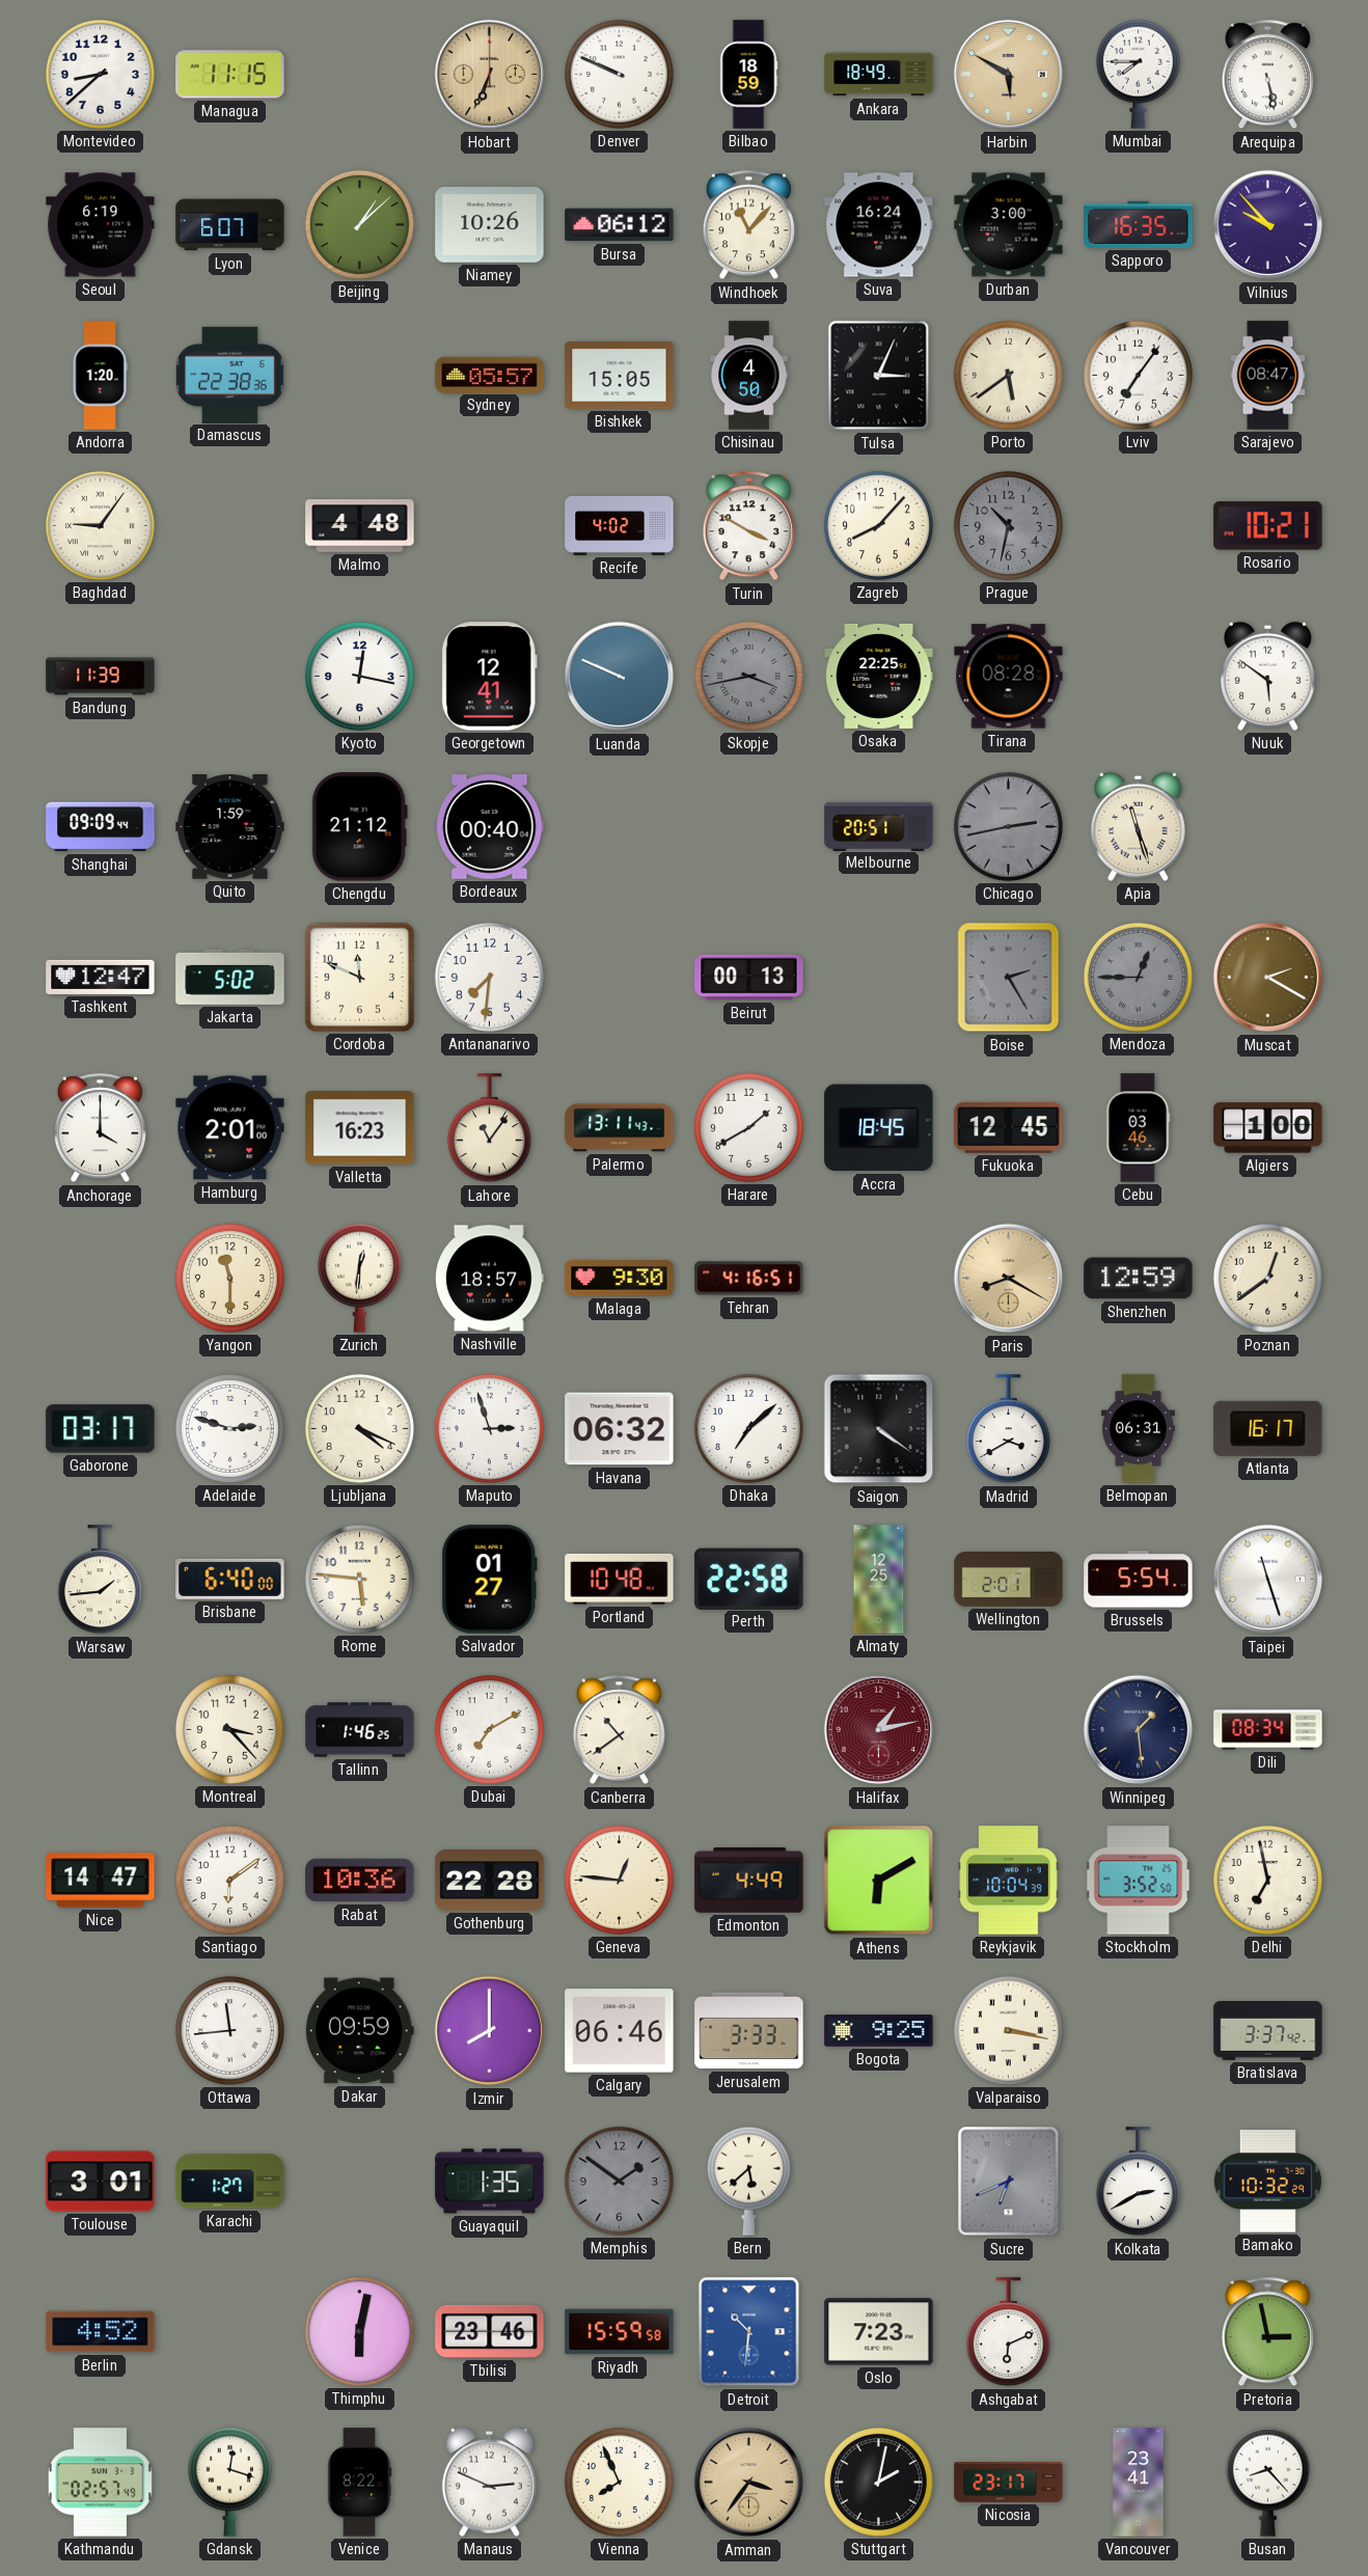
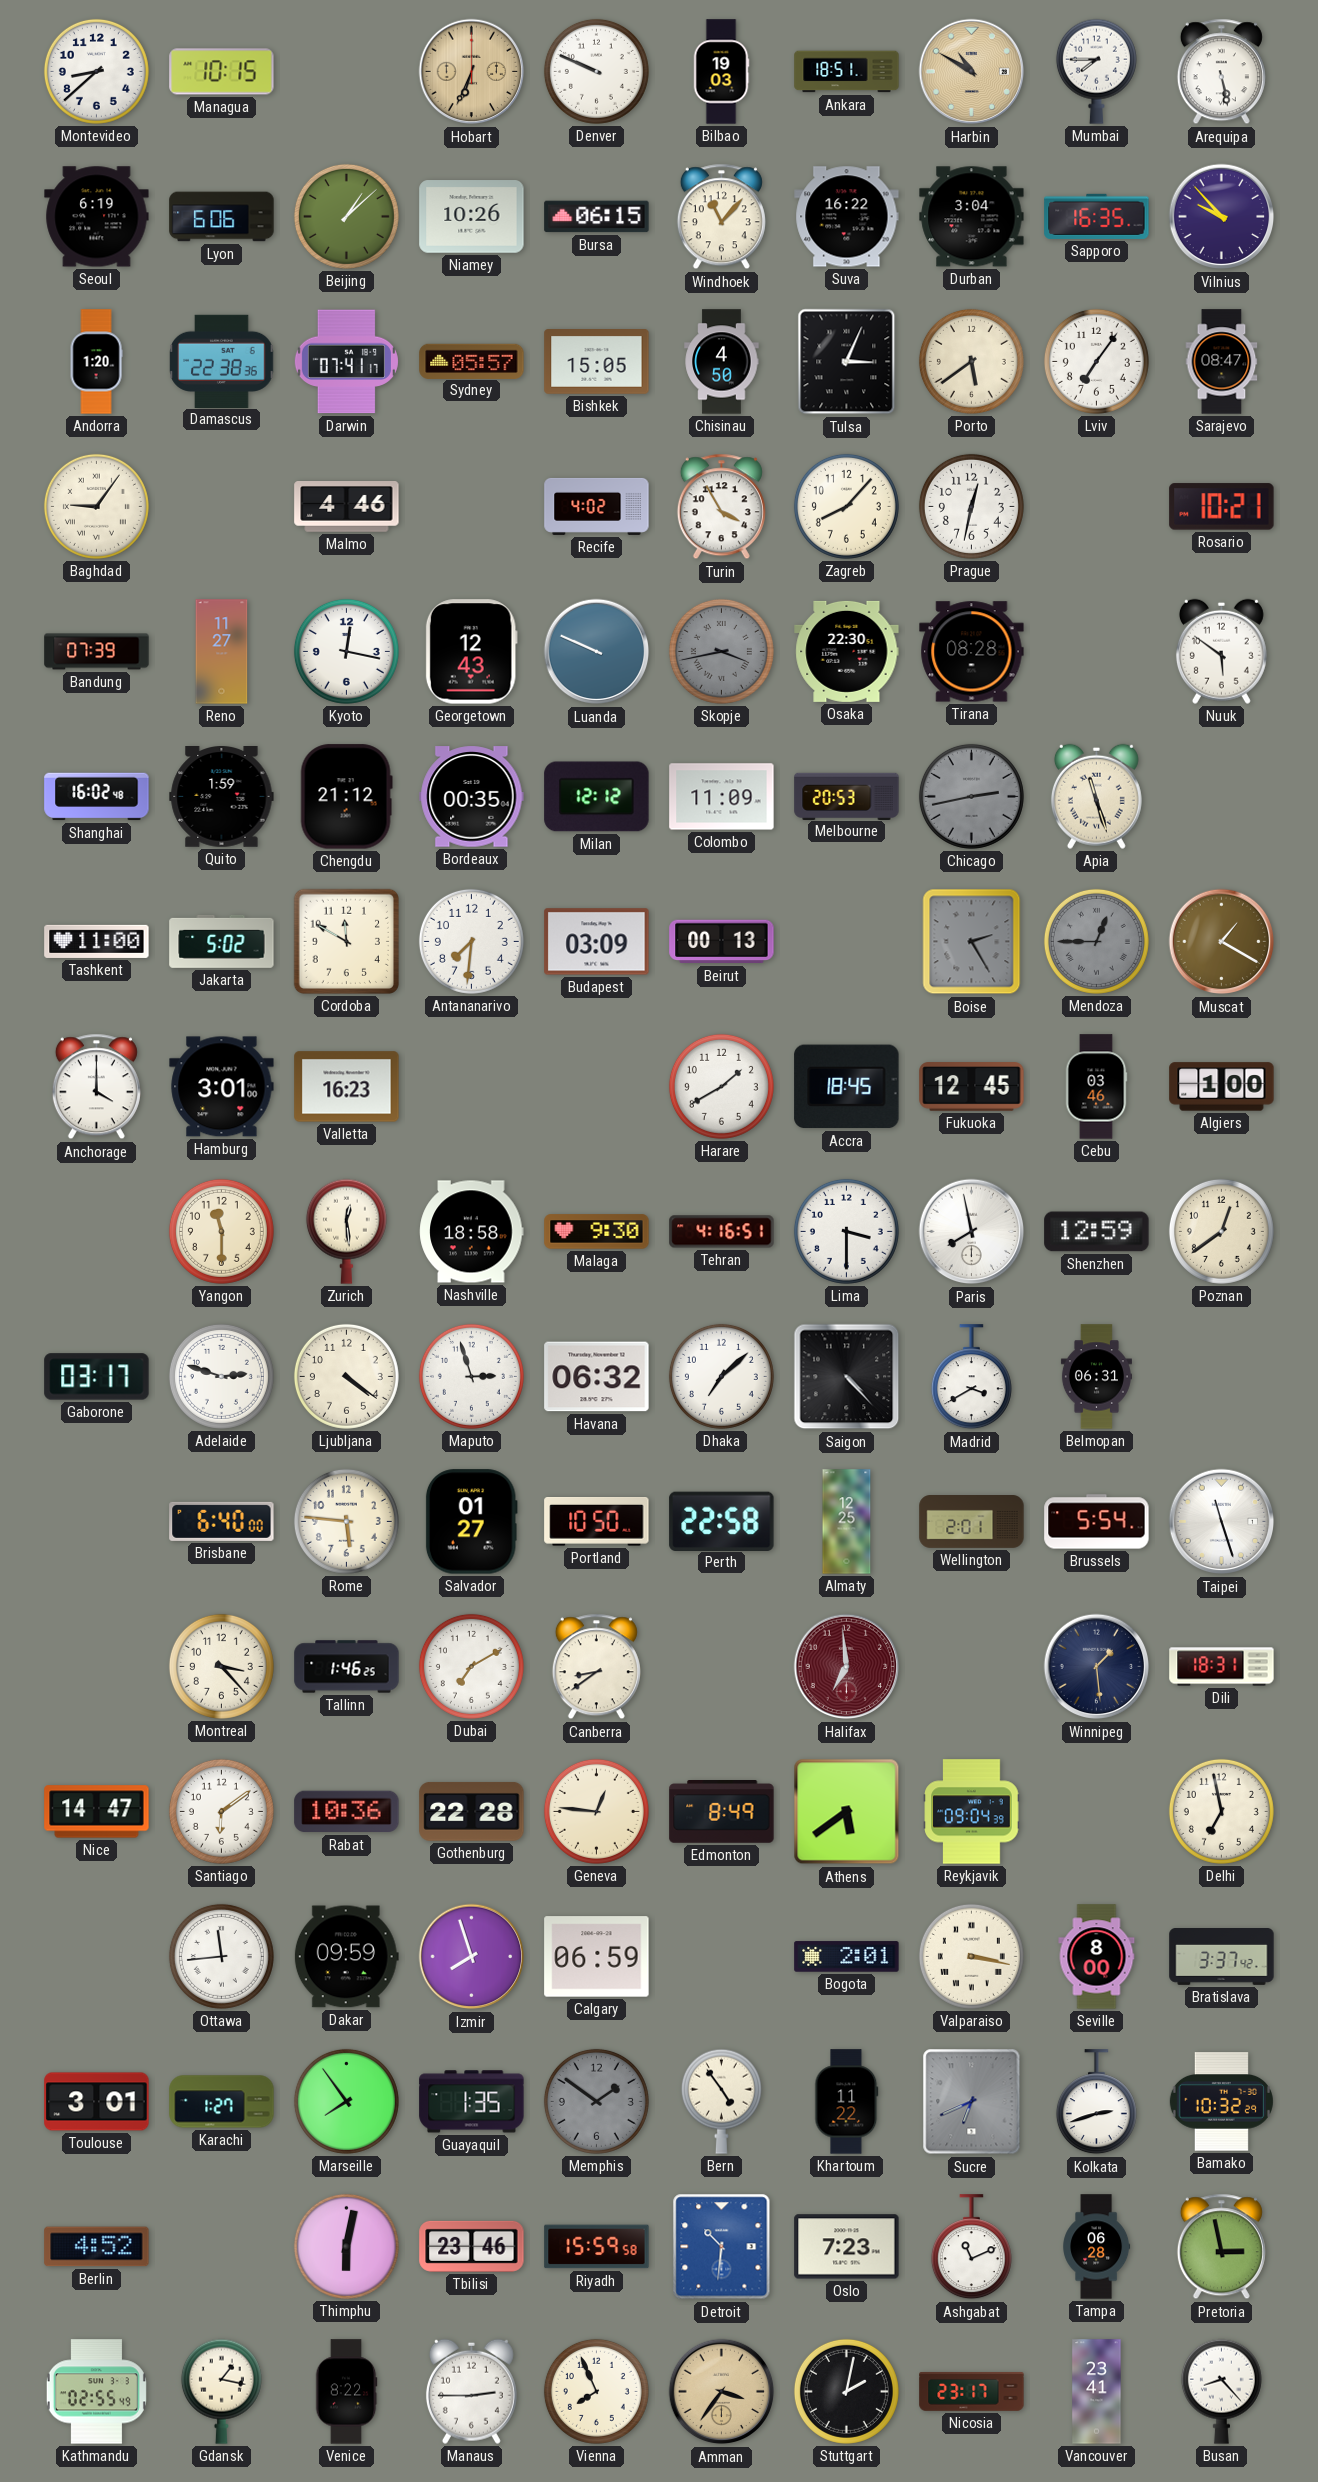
Managua: 11:15 -> 10:15 (222, 72)
Bilbao: 18:59 -> 19:03 (721, 72)
Ankara: 18:49 -> 18:51 (847, 72)
Harbin: 5:50 -> 10:50 (972, 72)
Lyon: 6:07 -> 6:06 (222, 217)
Bursa: 06:12 -> 06:15 (597, 217)
Suva: 16:24 -> 16:22 (847, 217)
Durban: 3:00 -> 3:04 (972, 217)
Darwin: none -> 07:41 (346, 362)
Malmo: 4:48 -> 4:46 (347, 507)
Turin: 3:50 -> 3:55 (721, 507)
Prague: 10:32 -> 12:32 (971, 506)
Prague dial: grey -> white (971, 506)
Bandung: 11:39 -> 07:39 (97, 652)
Reno: none -> 11:27 (222, 652)
Georgetown: 12:41 -> 12:43 (471, 652)
Osaka: 22:25 -> 22:30 (847, 651)
Shanghai: 09:09 -> 16:02 (97, 797)
Bordeaux: 00:40 -> 00:35 (472, 797)
Milan: none -> 12:12 (597, 797)
Colombo: none -> 11:09 (722, 797)
Melbourne: 20:51 -> 20:53 (847, 796)
Tashkent: 12:47 -> 11:00 (97, 941)
Cordoba: 11:49 -> 11:50 (346, 941)
Budapest: none -> 03:09 (597, 942)
Muscat: 2:20 -> 1:20 (1222, 942)
Hamburg: 2:01 -> 3:01 (222, 1087)
Lahore: 11:06 -> none (489, 1128)
Palermo: 13:11 -> none (620, 1128)
Zurich: 12:31 -> 12:29 (346, 1231)
Nashville: 18:57 -> 18:58 (472, 1232)
Lima: none -> 3:30 (846, 1231)
Paris: 8:20 -> 7:58 (972, 1232)
Paris dial: champagne -> white (972, 1232)
Ljubljana: 4:19 -> 4:21 (346, 1376)
Saigon: 4:21 -> 4:23 (847, 1377)
Atlanta: 16:17 -> none (1268, 1428)
Warsaw: 1:44 -> none (100, 1580)
Portland: 10:48 -> 10:50 (597, 1522)
Canberra: 10:39 -> 8:39 (596, 1667)
Halifax: 1:13 -> 6:59 (847, 1667)
Dili: 08:34 -> 18:31 (1222, 1667)
Edmonton: 4:49 -> 8:49 (722, 1812)
Athens: 6:10 -> 5:39 (847, 1812)
Reykjavik: 10:04 -> 09:04 (972, 1812)
Stockholm: 3:52 -> none (1139, 1881)
Izmir: 8:00 -> 7:57 (472, 1957)
Calgary: 06:46 -> 06:59 (597, 1957)
Jerusalem: 3:33 -> none (749, 2031)
Bogota: 9:25 -> 2:01 (847, 1957)
Seville: none -> 8:00 (1097, 1957)
Marseille: none -> 7:54 (346, 2101)
Bern: 5:38 -> 4:54 (721, 2101)
Khartoum: none -> 11:22 (847, 2102)
Kolkata: 2:40 -> 2:42 (1096, 2102)
Ashgabat: 6:11 -> 11:11 (971, 2247)
Tampa: none -> 06:28 (1097, 2247)
Kathmandu: 02:57 -> 02:55 (96, 2392)
Gdansk: 12:18 -> 1:17 (221, 2391)
Manaus: 2:49 -> 2:45 (471, 2391)
